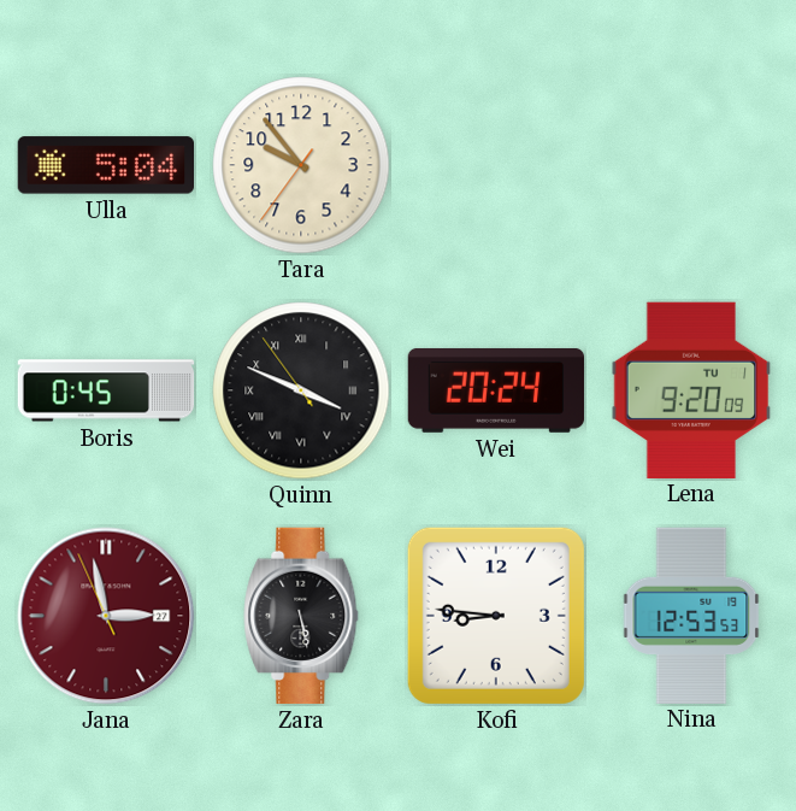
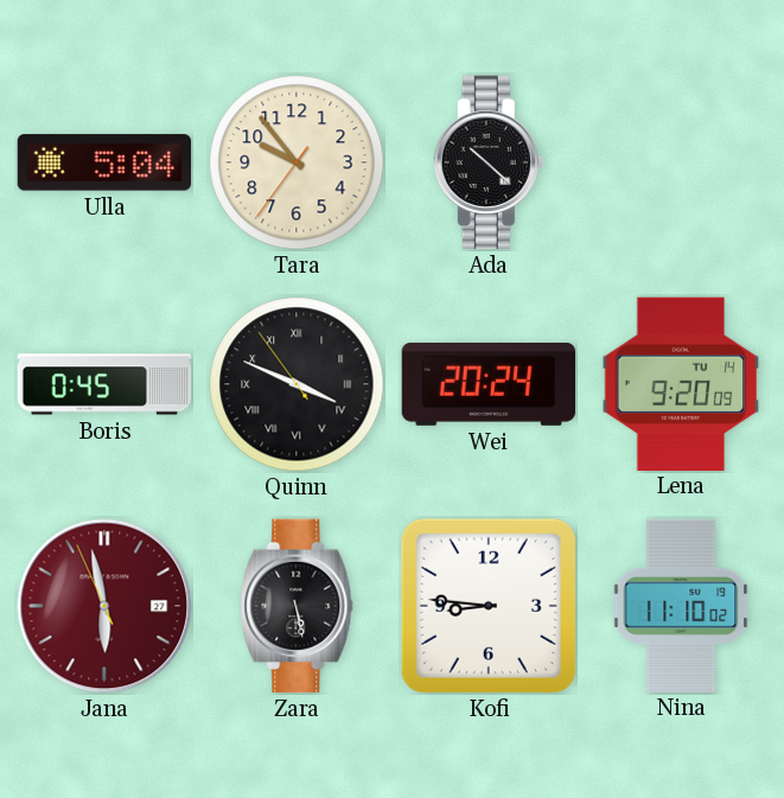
Ada: none -> 10:22 (489, 162)
Lena date: TU 1 -> TU 14 (681, 383)
Jana: 2:57 -> 5:57 (104, 606)
Nina: 12:53 -> 11:10 (681, 605)
